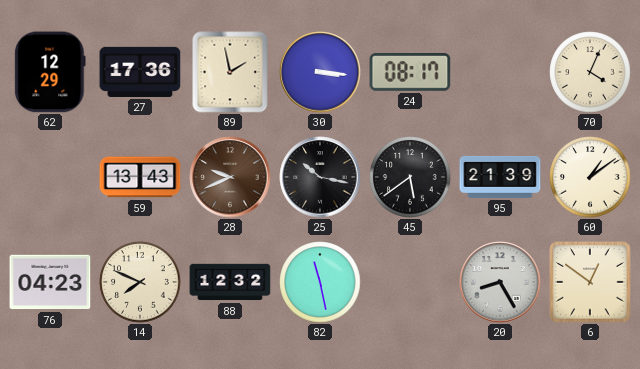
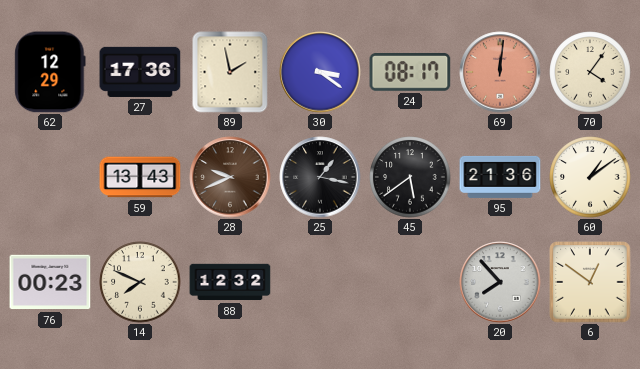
30: 3:16 -> 3:21 (320, 72)
69: none -> 12:01 (500, 72)
70: 4:04 -> 4:06 (590, 72)
25: 10:17 -> 1:17 (320, 177)
95: 21:39 -> 21:36 (500, 177)
76: 04:23 -> 00:23 (50, 282)
82: 11:28 -> none (320, 282)
20: 8:25 -> 7:53 (500, 282)
